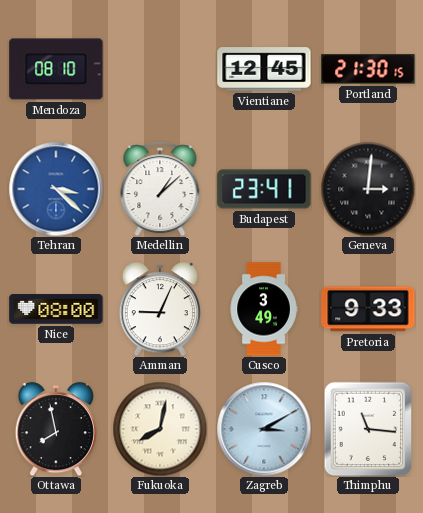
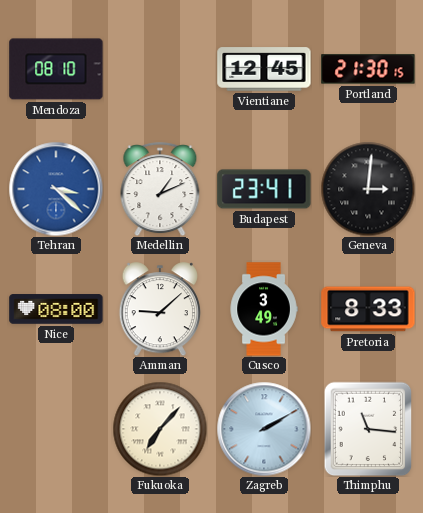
Medellin: 1:08 -> 1:11 (160, 189)
Amman: 9:04 -> 9:08 (159, 309)
Pretoria: 9:33 -> 8:33 (368, 309)
Ottawa: 7:58 -> none (55, 429)
Fukuoka: 8:02 -> 7:07 (160, 429)
Zagreb: 3:10 -> 2:10 (264, 429)
